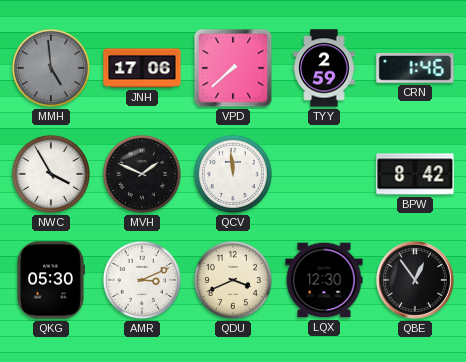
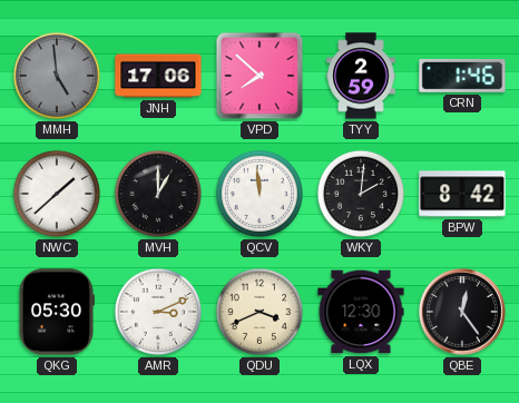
VPD: 7:38 -> 7:52 (259, 76)
NWC: 3:55 -> 1:38 (57, 194)
MVH: 1:49 -> 1:00 (158, 194)
WKY: none -> 2:01 (361, 194)
QBE: 12:54 -> 12:24 (462, 312)
